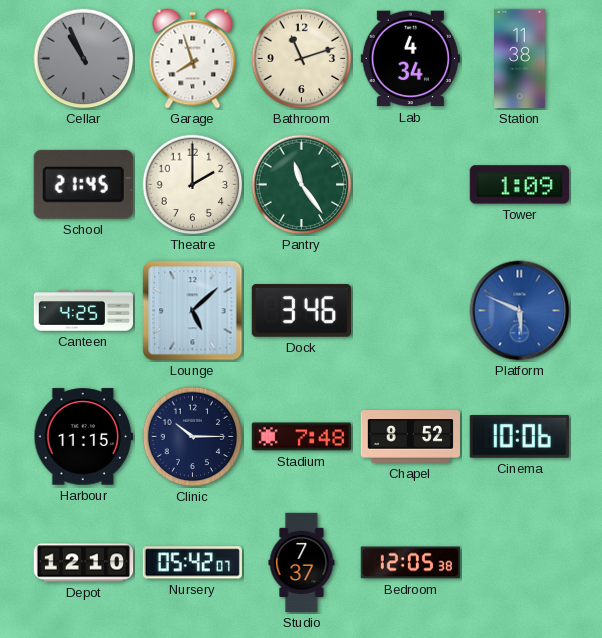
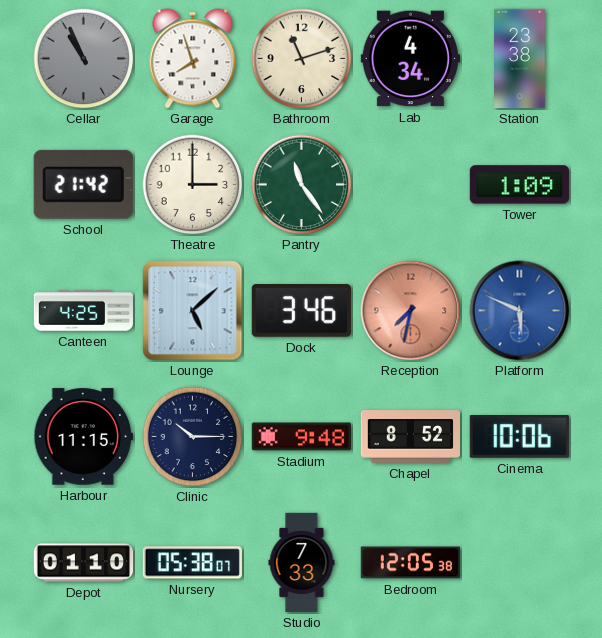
Station: 11:38 -> 23:38 (520, 59)
School: 21:45 -> 21:42 (83, 184)
Theatre: 2:00 -> 3:00 (193, 185)
Reception: none -> 7:32 (411, 311)
Stadium: 7:48 -> 9:48 (301, 437)
Depot: 12:10 -> 01:10 (84, 563)
Nursery: 05:42 -> 05:38 (192, 563)
Studio: 7:37 -> 7:33 (302, 563)
